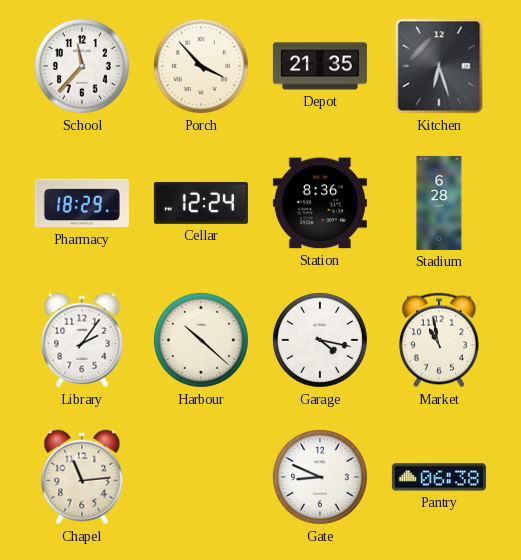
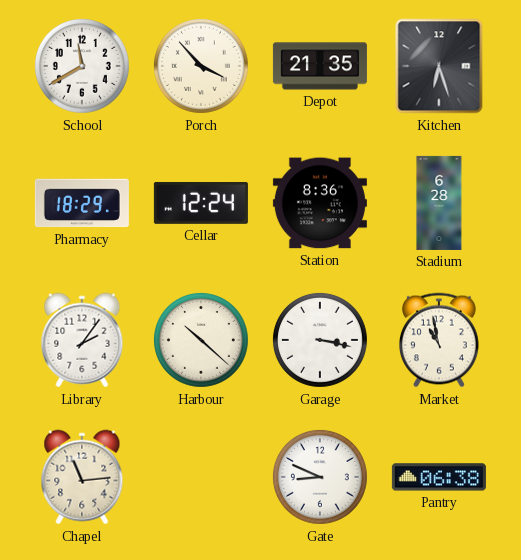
School: 11:37 -> 11:40 (82, 66)
Garage: 4:17 -> 3:17 (320, 340)
